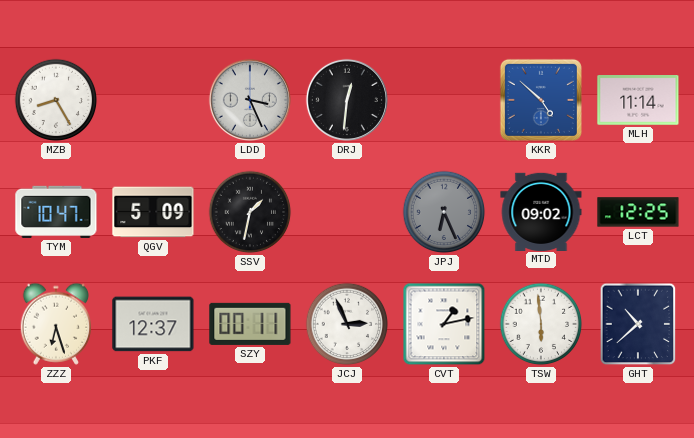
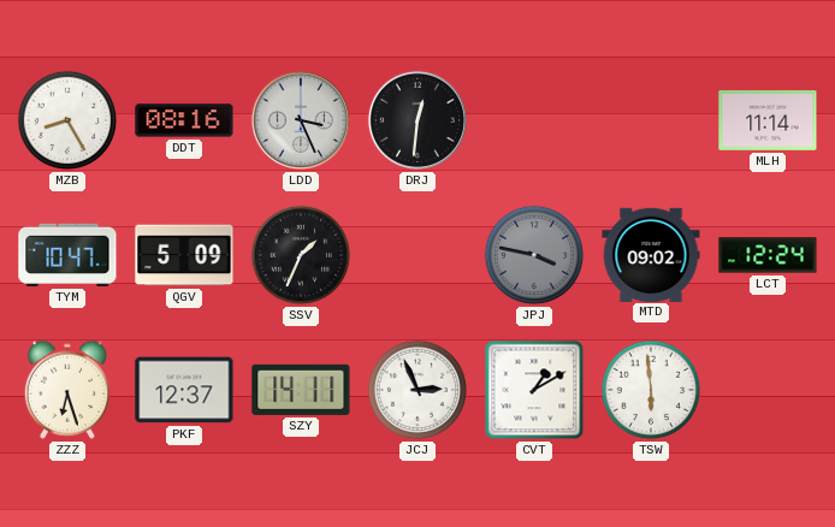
DDT: none -> 08:16 (184, 120)
KKR: 4:52 -> none (541, 100)
SSV: 1:32 -> 1:34 (301, 255)
JPJ: 6:26 -> 3:47 (534, 255)
LCT: 12:25 -> 12:24 (768, 255)
SZY: 00:11 -> 14:11 (301, 390)
CVT: 1:13 -> 1:10 (534, 390)
GHT: 10:38 -> none (638, 324)
